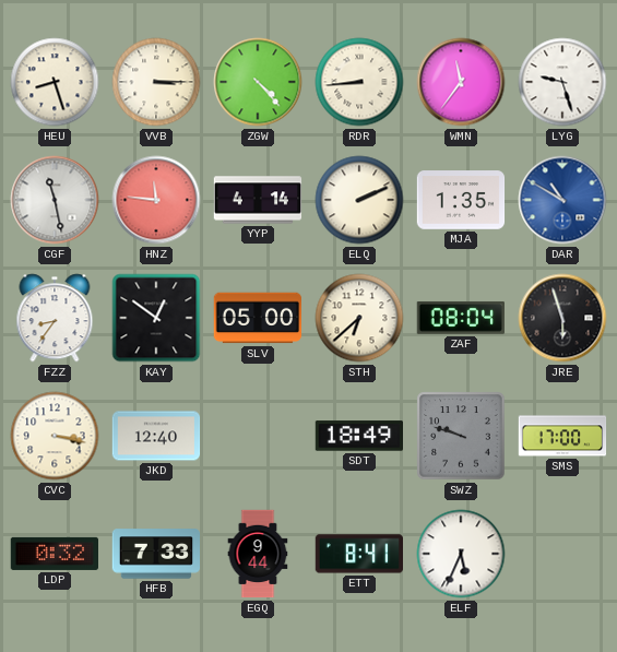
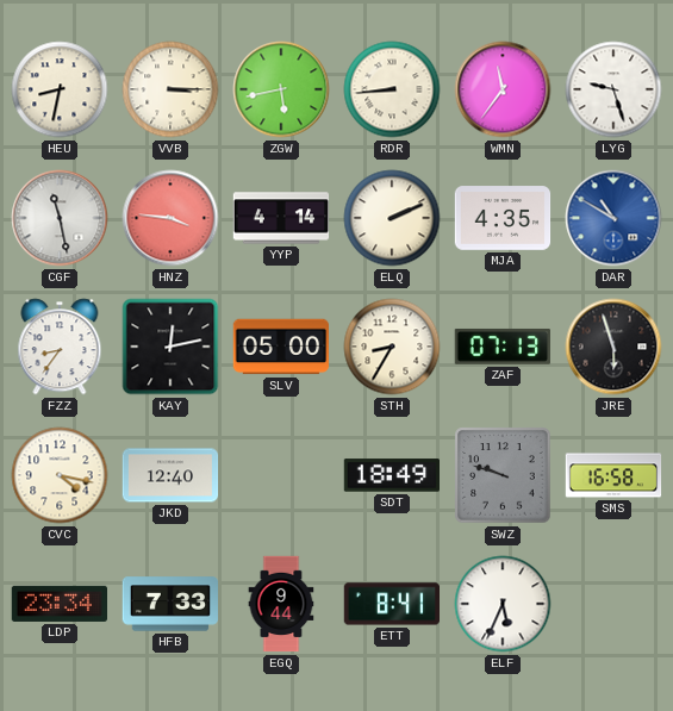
HEU: 8:27 -> 8:32 (60, 89)
ZGW: 4:23 -> 5:43 (281, 89)
HNZ: 11:46 -> 3:46 (170, 218)
MJA: 1:35 -> 4:35 (503, 218)
KAY: 12:51 -> 12:13 (170, 347)
STH: 6:38 -> 8:35 (392, 347)
ZAF: 08:04 -> 07:13 (503, 347)
CVC: 3:17 -> 4:17 (60, 475)
SMS: 17:00 -> 16:58 (613, 475)
LDP: 0:32 -> 23:34 (58, 604)
